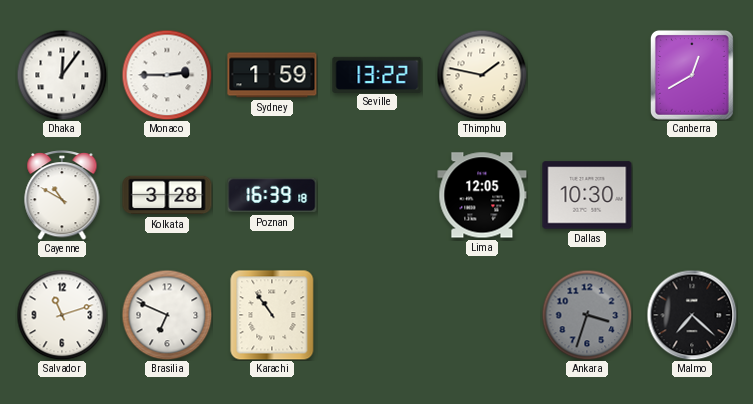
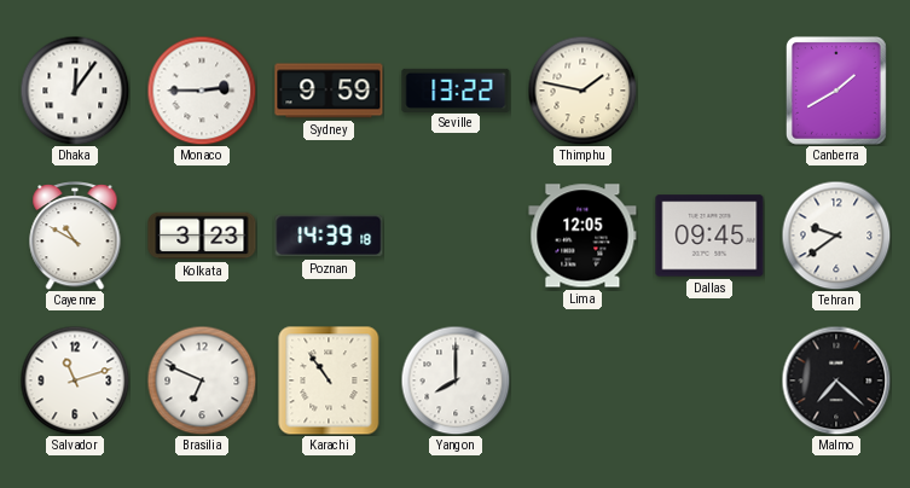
Sydney: 1:59 -> 9:59 (329, 91)
Canberra: 12:40 -> 1:40 (836, 91)
Kolkata: 3:28 -> 3:23 (202, 236)
Poznan: 16:39 -> 14:39 (329, 236)
Dallas: 10:30 -> 09:45 (709, 236)
Tehran: none -> 9:39 (836, 236)
Yangon: none -> 8:00 (456, 380)
Ankara: 3:33 -> none (587, 315)
